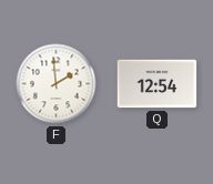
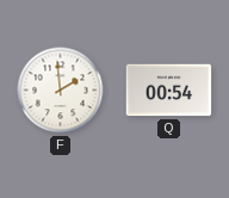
Q: 12:54 -> 00:54 (169, 91)
